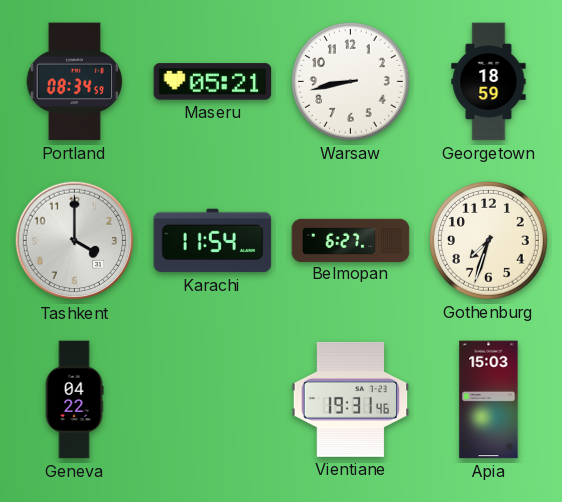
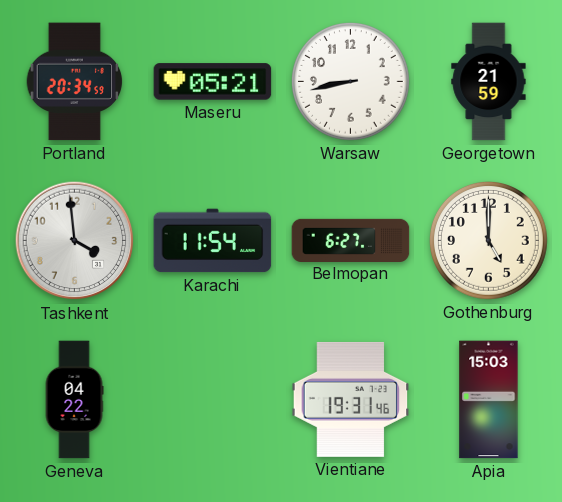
Portland: 08:34 -> 20:34 (75, 82)
Georgetown: 18:59 -> 21:59 (489, 82)
Tashkent: 4:00 -> 3:59 (75, 241)
Gothenburg: 7:33 -> 5:00 (489, 241)
